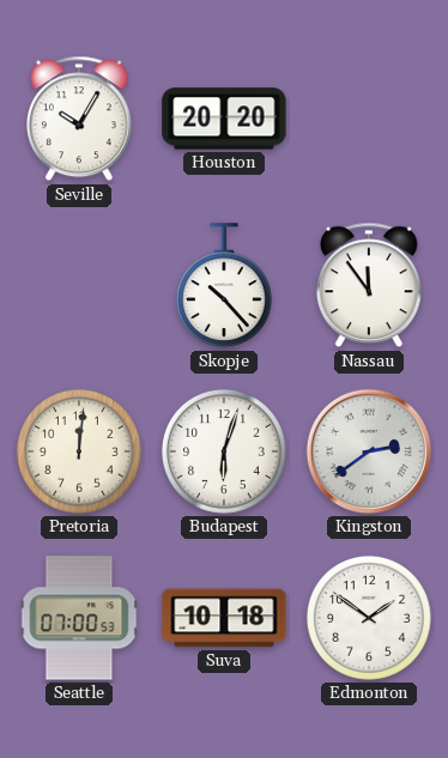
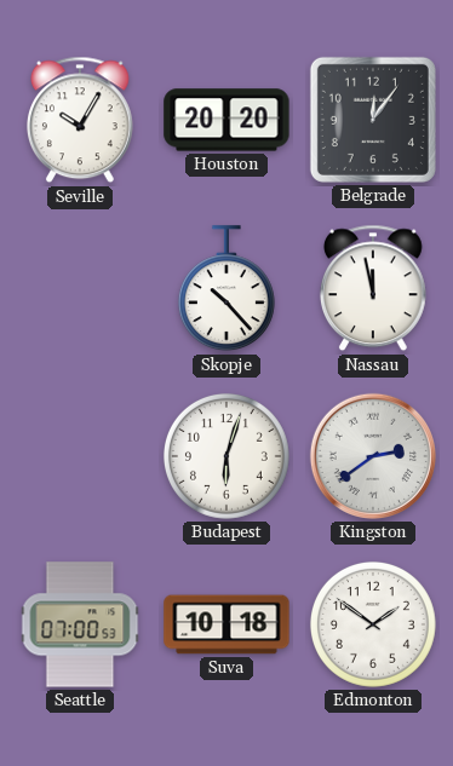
Belgrade: none -> 12:06 (373, 120)
Nassau: 11:54 -> 11:58 (373, 288)
Pretoria: 12:01 -> none (79, 451)
